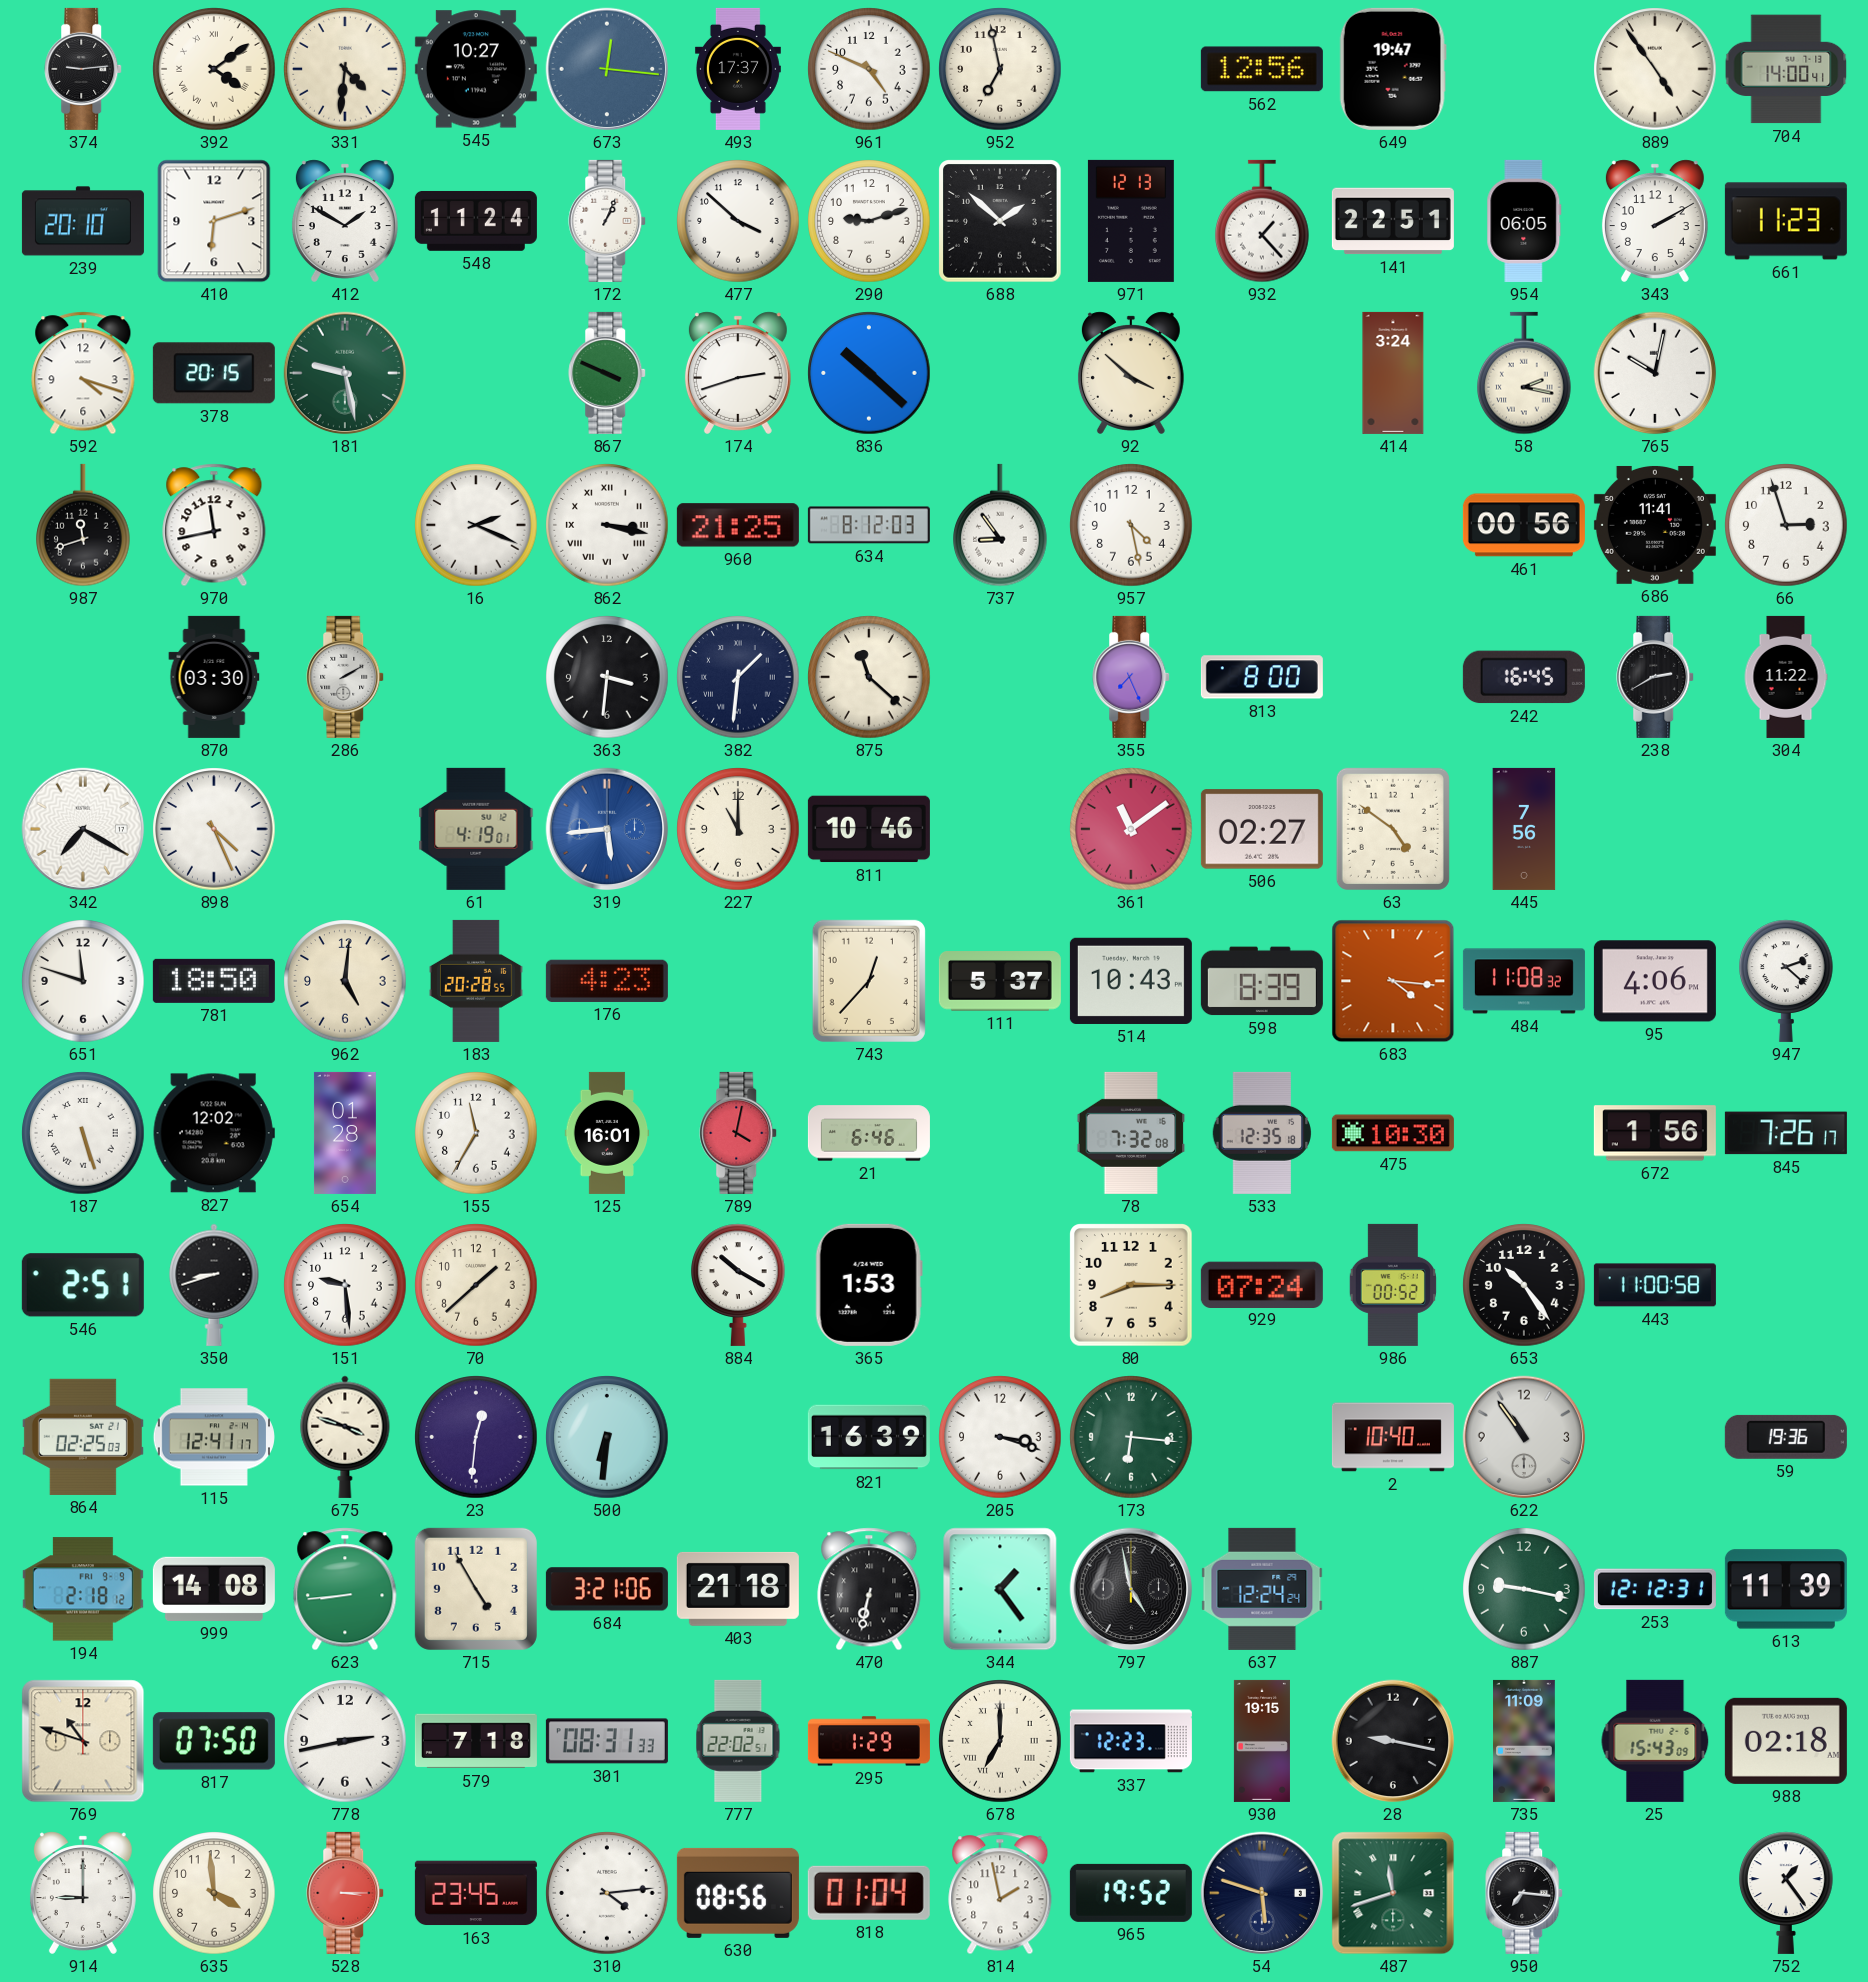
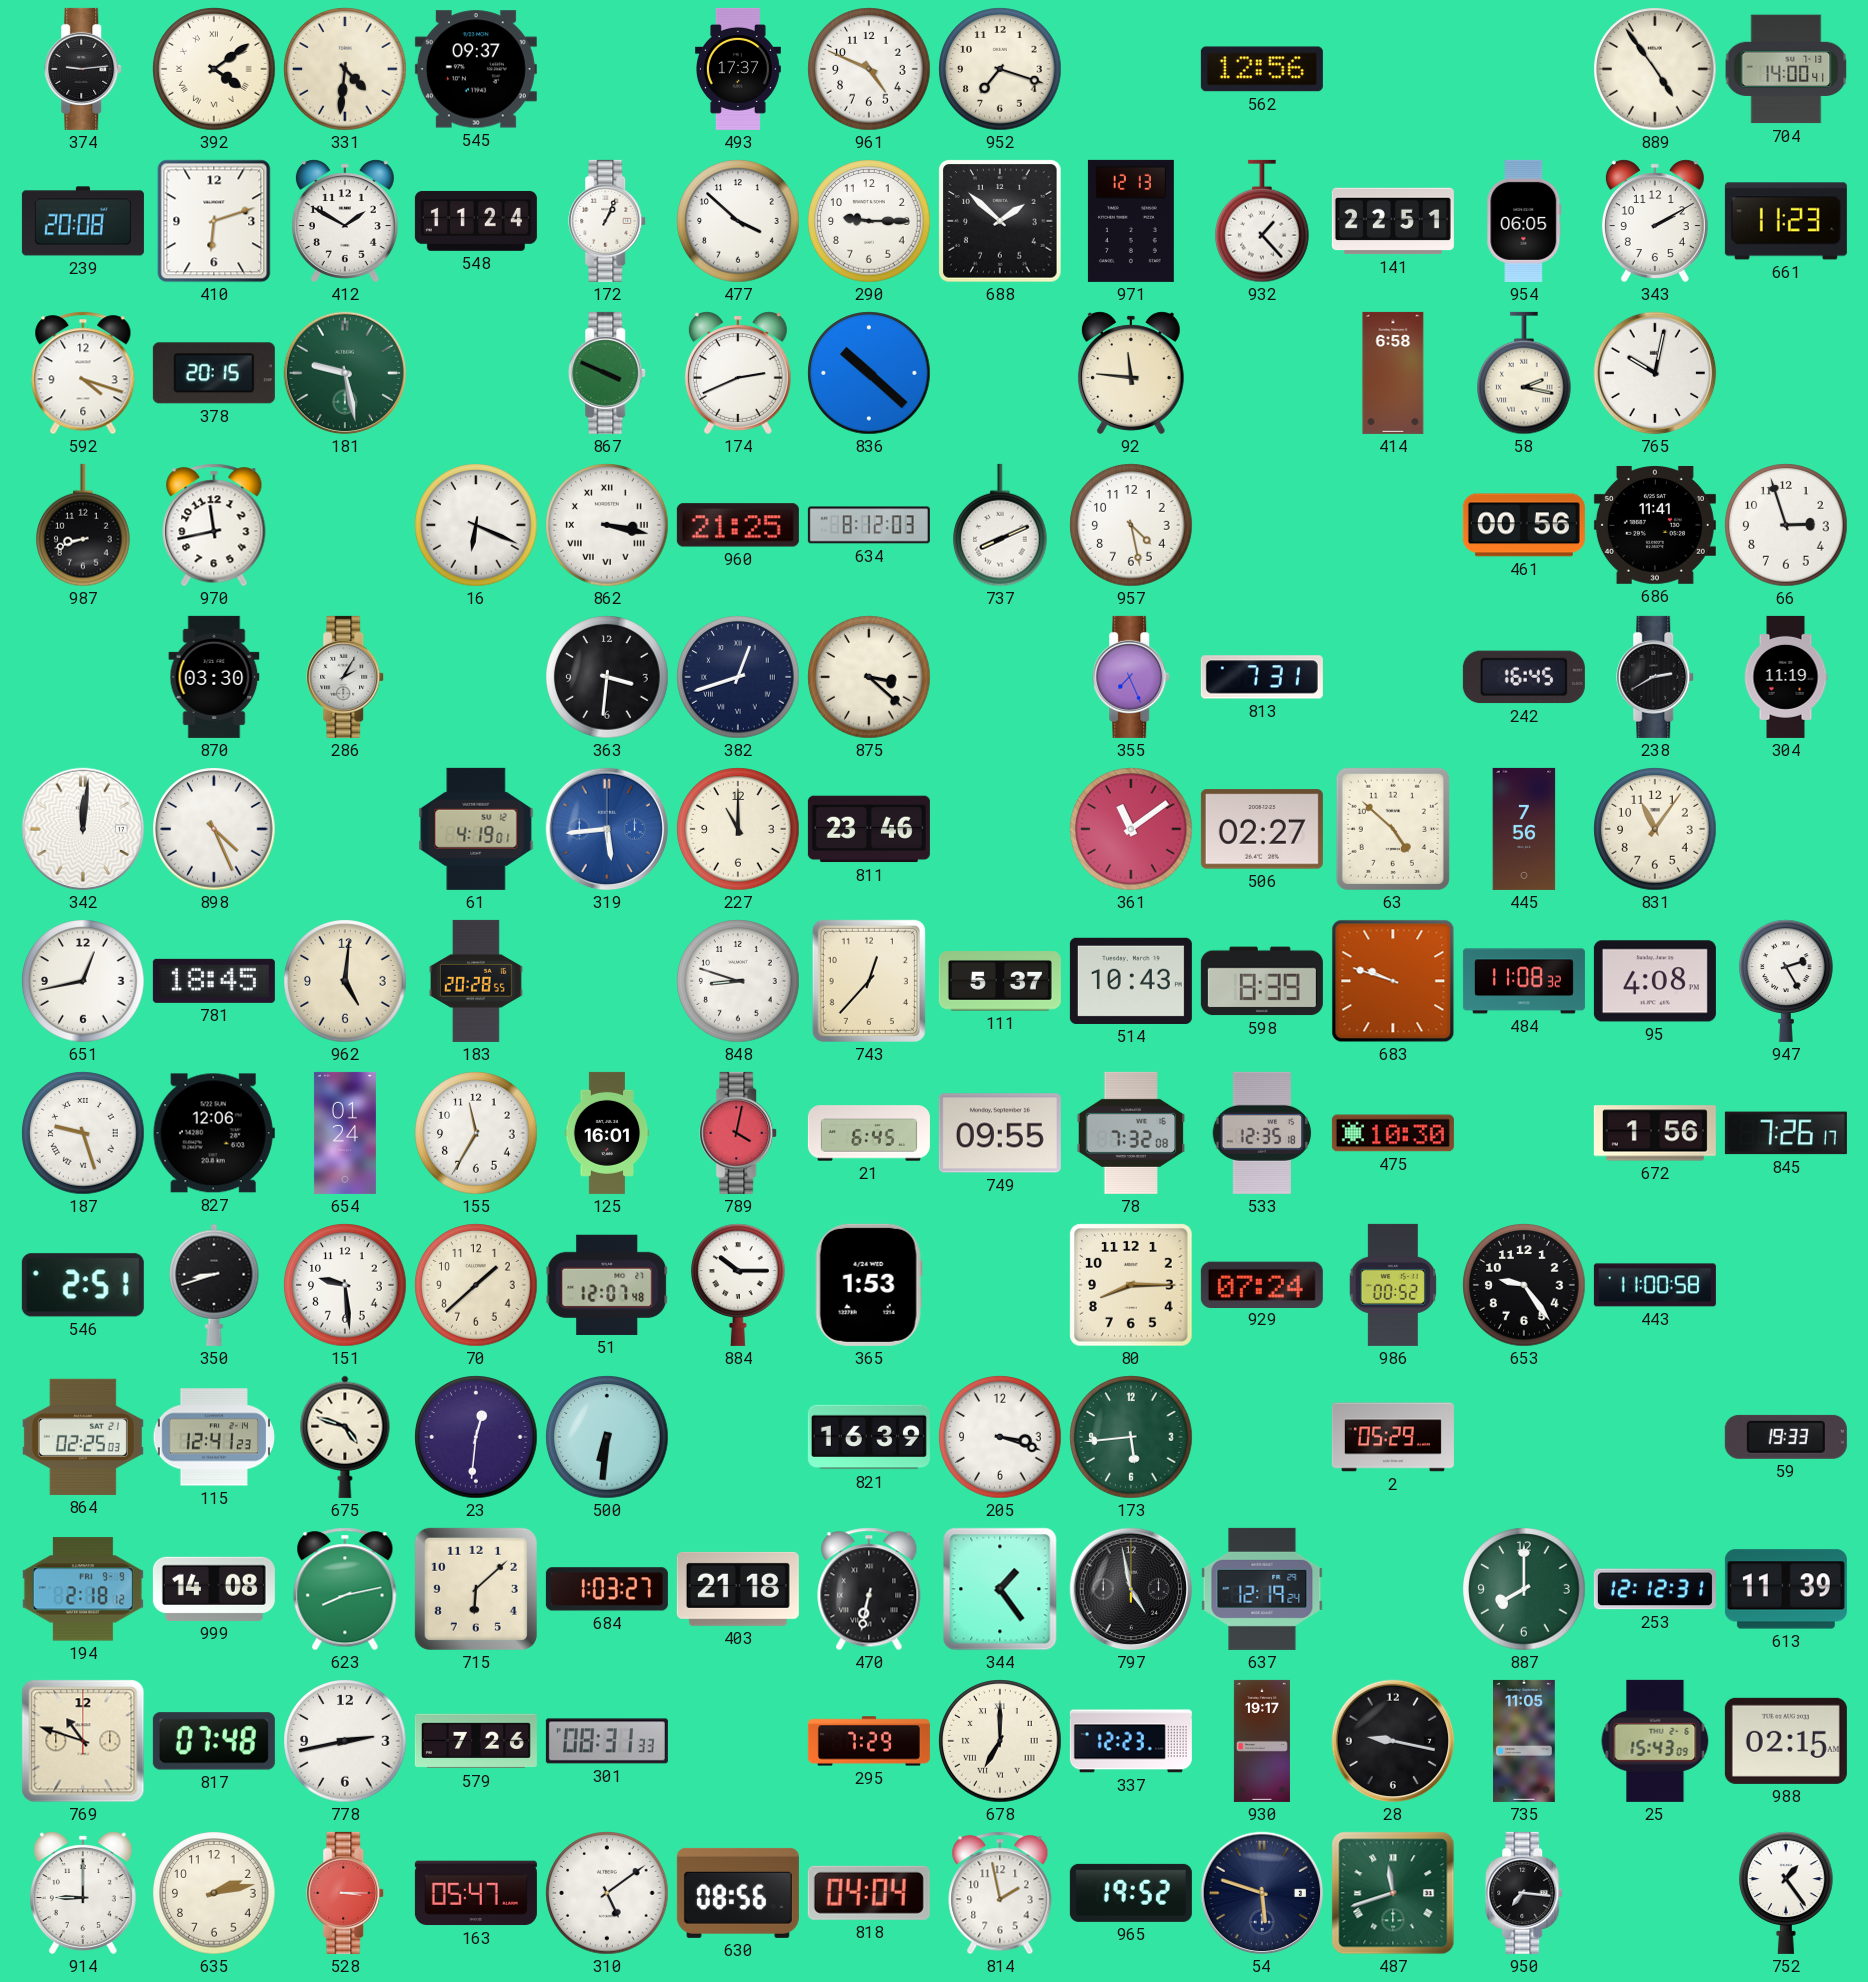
545: 10:27 -> 09:37 (476, 69)
673: 12:16 -> none (607, 69)
952: 6:58 -> 7:18 (1000, 69)
649: 19:47 -> none (1393, 69)
239: 20:10 -> 20:08 (83, 221)
290: 9:12 -> 9:15 (869, 221)
174: 2:42 -> 2:41 (738, 373)
92: 3:52 -> 11:46 (1131, 373)
414: 3:24 -> 6:58 (1393, 373)
987: 11:42 -> 8:42 (83, 525)
16: 2:19 -> 6:19 (476, 525)
737: 8:54 -> 8:11 (1000, 525)
286: 2:10 -> 2:05 (346, 677)
382: 1:31 -> 12:42 (738, 677)
875: 11:22 -> 3:22 (869, 677)
813: 8:00 -> 7:31 (1262, 677)
304: 11:22 -> 11:19 (1786, 677)
342: 7:20 -> 12:01 (83, 829)
811: 10:46 -> 23:46 (869, 829)
63: 4:51 -> 4:52 (1393, 829)
831: none -> 11:06 (1655, 829)
651: 11:48 -> 12:43 (83, 981)
781: 18:50 -> 18:45 (214, 981)
176: 4:23 -> none (607, 981)
848: none -> 8:48 (738, 981)
683: 4:16 -> 9:48 (1393, 981)
95: 4:06 -> 4:08 (1655, 981)
947: 2:22 -> 2:25 (1786, 981)
187: 5:27 -> 9:27 (83, 1133)
827: 12:02 -> 12:06 (214, 1133)
654: 01:28 -> 01:24 (345, 1133)
21: 6:46 -> 6:45 (869, 1133)
749: none -> 09:55 (1000, 1133)
51: none -> 12:07 (607, 1285)
884: 10:20 -> 10:15 (738, 1285)
653: 10:24 -> 9:24 (1524, 1285)
115: 12:41:17 -> 12:41:23 (214, 1437)
675: 3:48 -> 4:48 (345, 1437)
173: 6:16 -> 5:44 (1131, 1437)
2: 10:40 -> 05:29 (1393, 1437)
622: 10:54 -> none (1524, 1437)
59: 19:36 -> 19:33 (1786, 1437)
623: 8:44 -> 8:13 (345, 1589)
715: 4:55 -> 6:08 (476, 1589)
684: 3:21 -> 1:03 (607, 1589)
637: 12:24 -> 12:19 (1262, 1589)
887: 9:17 -> 8:00 (1524, 1589)
817: 07:50 -> 07:48 (214, 1741)
579: 7:18 -> 7:26 (476, 1741)
777: 22:02 -> none (738, 1741)
295: 1:29 -> 7:29 (869, 1741)
930: 19:15 -> 19:17 (1262, 1741)
735: 11:09 -> 11:05 (1525, 1741)
988: 02:18 -> 02:15 (1786, 1741)
635: 3:59 -> 2:13 (214, 1893)
163: 23:45 -> 05:47 (476, 1893)
310: 4:14 -> 5:09 (607, 1893)
818: 01:04 -> 04:04 (869, 1893)
